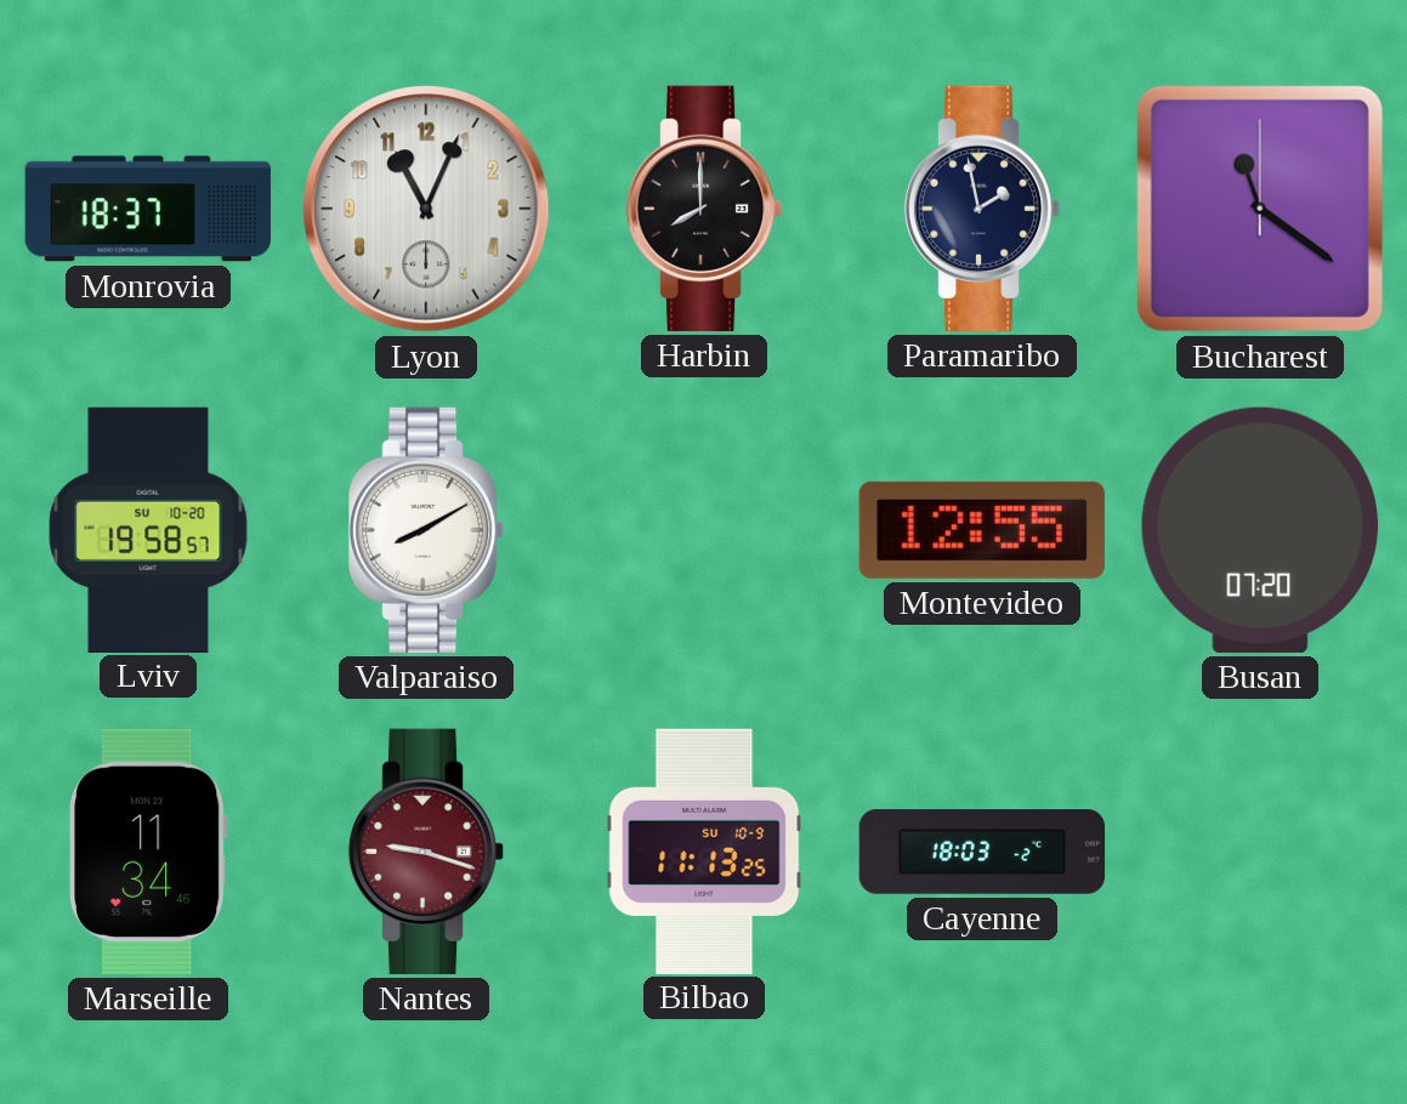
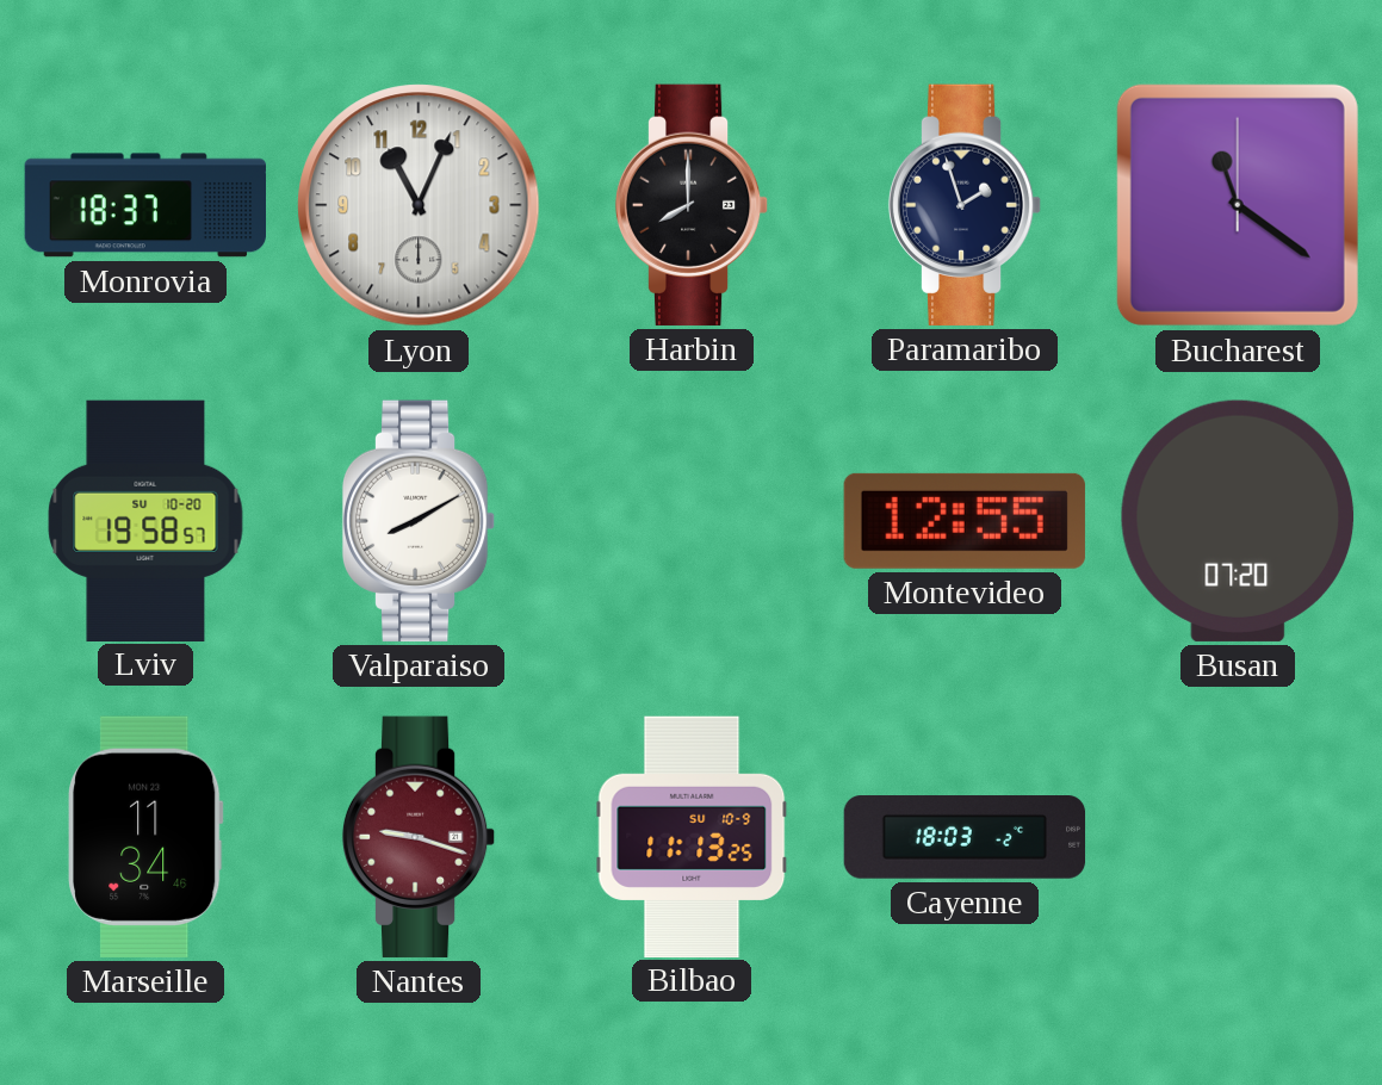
Paramaribo: 1:58 -> 1:57 (965, 205)
